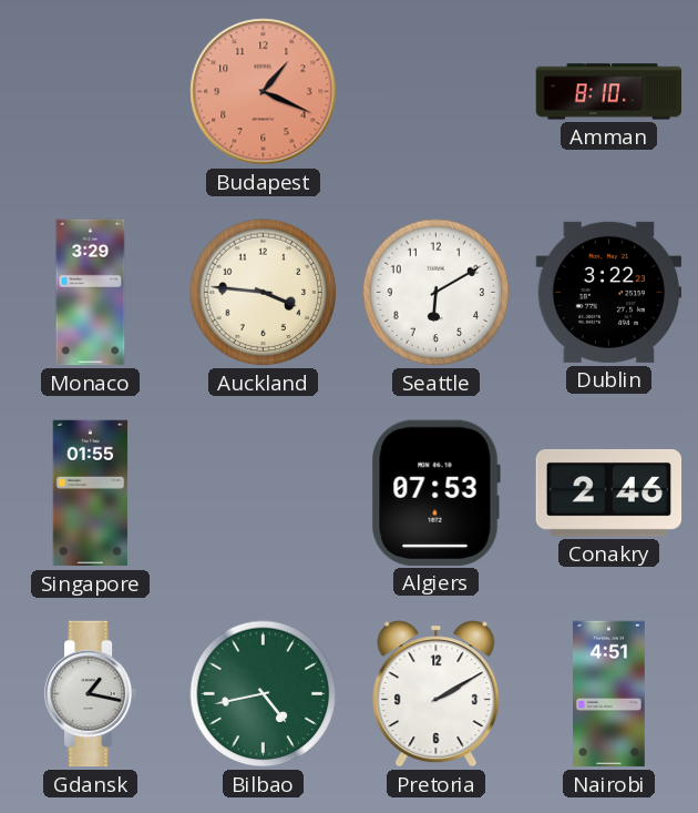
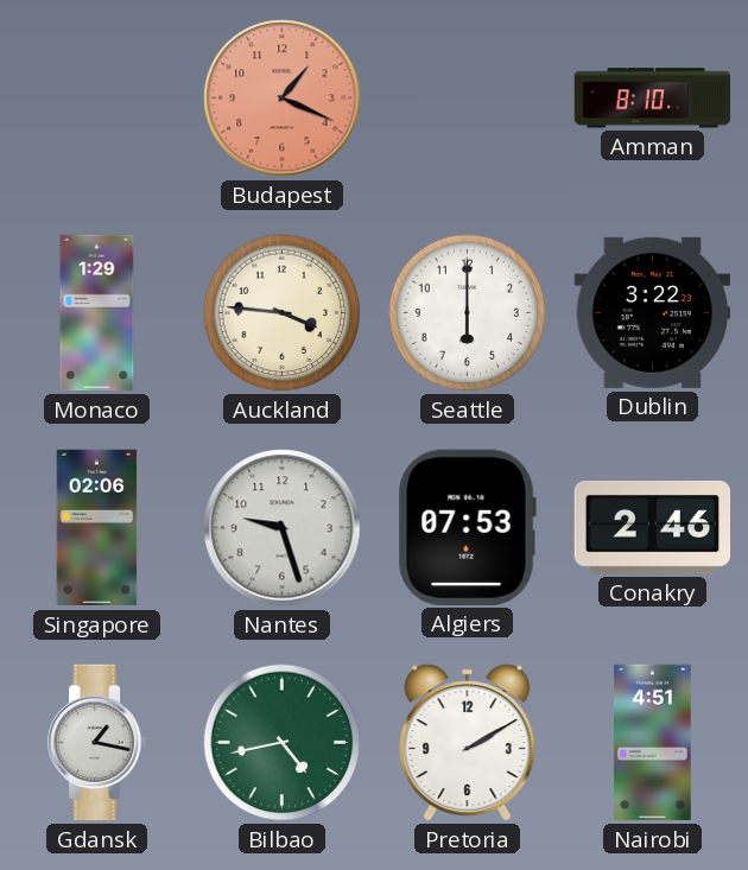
Monaco: 3:29 -> 1:29 (97, 313)
Seattle: 6:10 -> 6:00 (468, 313)
Singapore: 01:55 -> 02:06 (97, 528)
Nantes: none -> 9:27 (283, 528)
